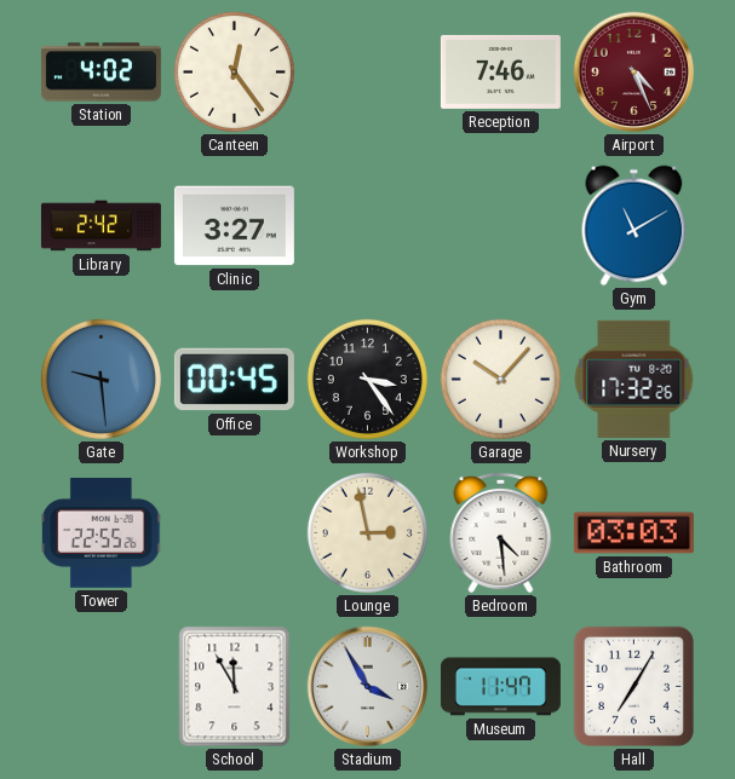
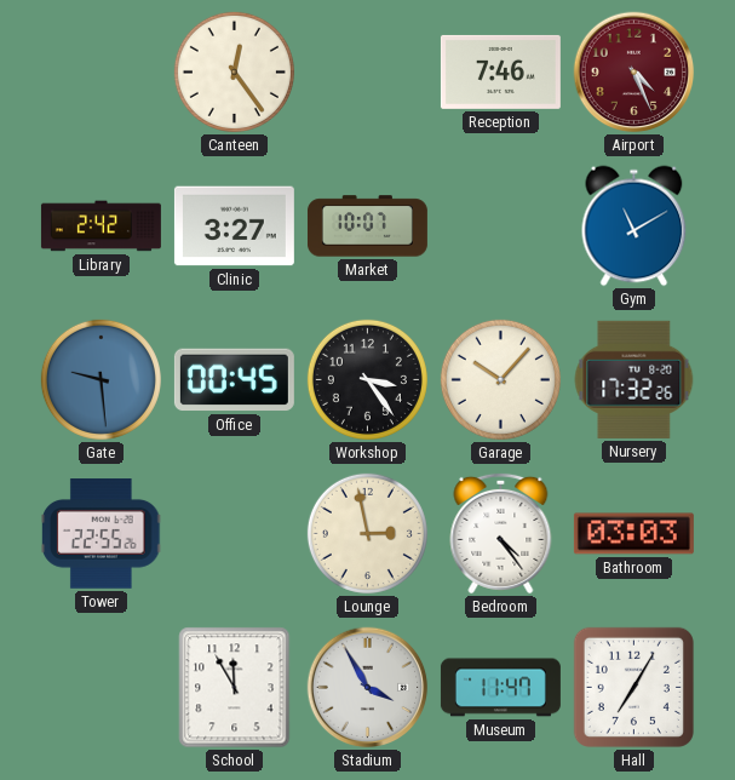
Station: 4:02 -> none (101, 73)
Market: none -> 10:07 (367, 226)
Bedroom: 4:29 -> 4:24 (501, 533)
